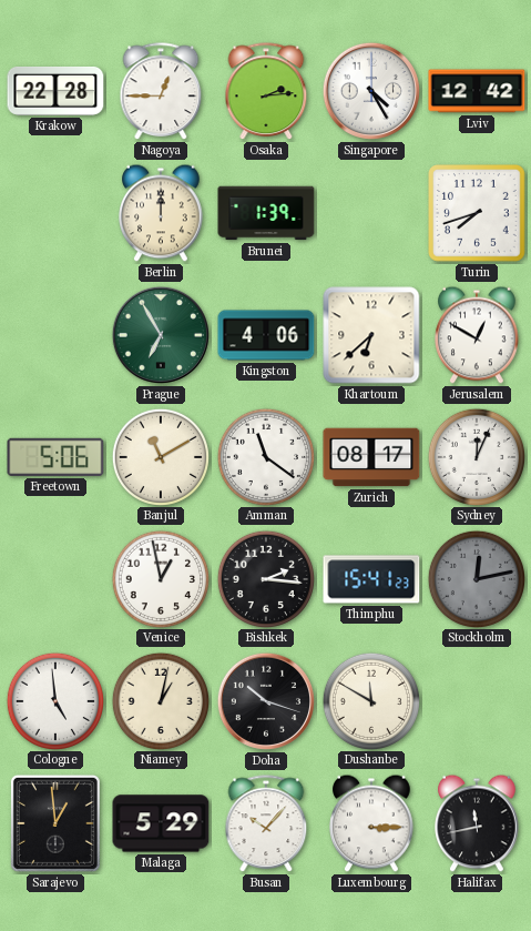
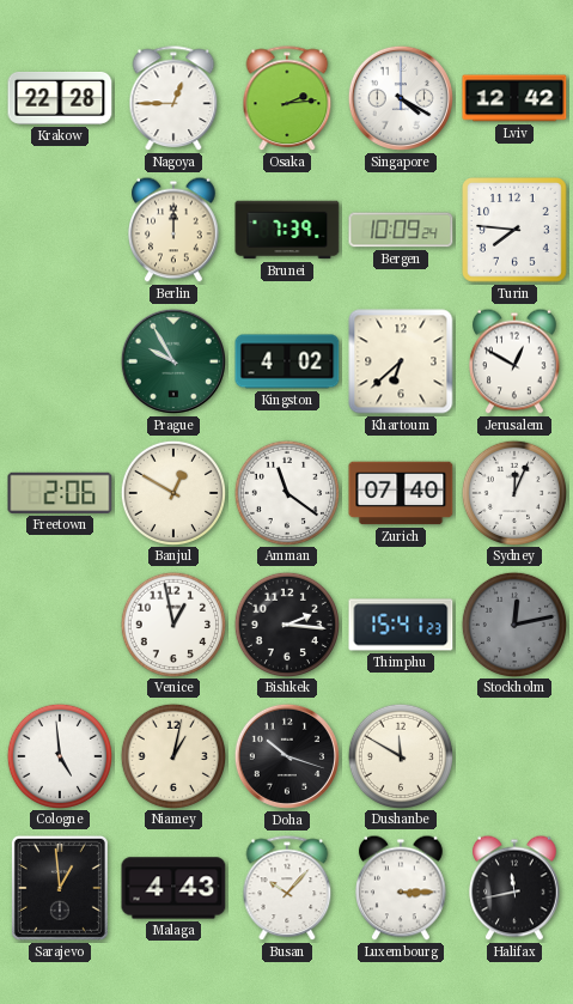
Singapore: 4:25 -> 4:20 (401, 98)
Brunei: 1:39 -> 7:39 (287, 230)
Bergen: none -> 10:09 (401, 230)
Turin: 7:42 -> 7:46 (516, 231)
Prague: 6:55 -> 9:55 (173, 361)
Kingston: 4:06 -> 4:02 (287, 361)
Freetown: 5:06 -> 2:06 (60, 493)
Banjul: 11:10 -> 12:50 (172, 492)
Zurich: 08:17 -> 07:40 (401, 493)
Malaga: 5:29 -> 4:43 (173, 888)
